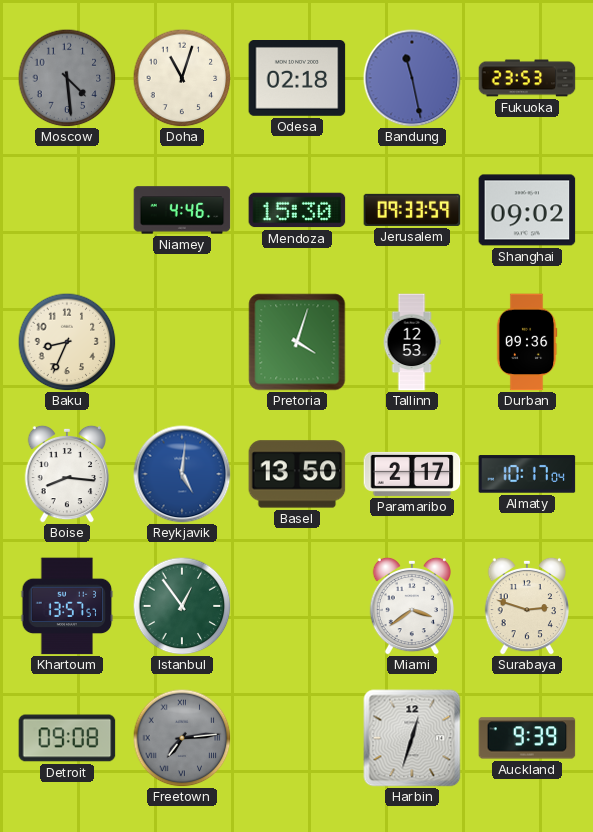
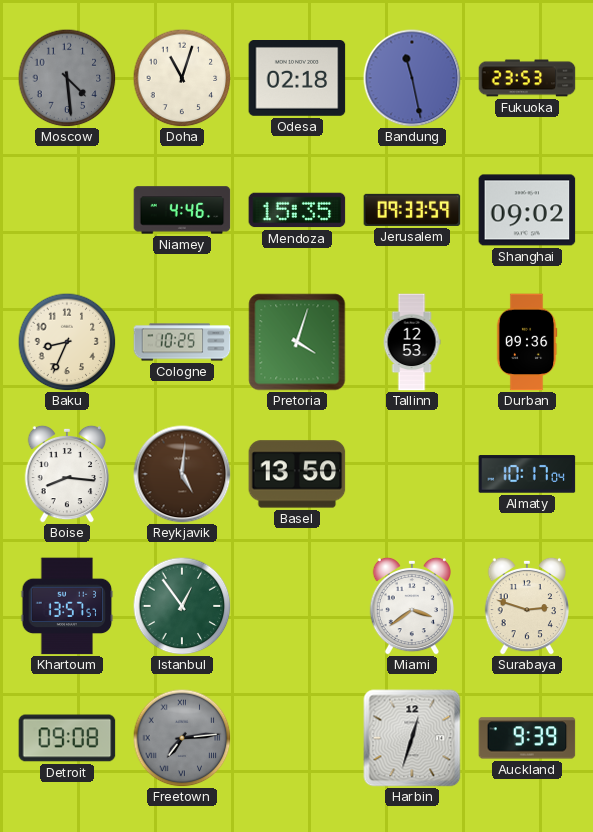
Mendoza: 15:30 -> 15:35 (297, 210)
Cologne: none -> 10:25 (182, 342)
Reykjavik dial: blue -> brown (182, 474)
Paramaribo: 2:17 -> none (412, 474)
